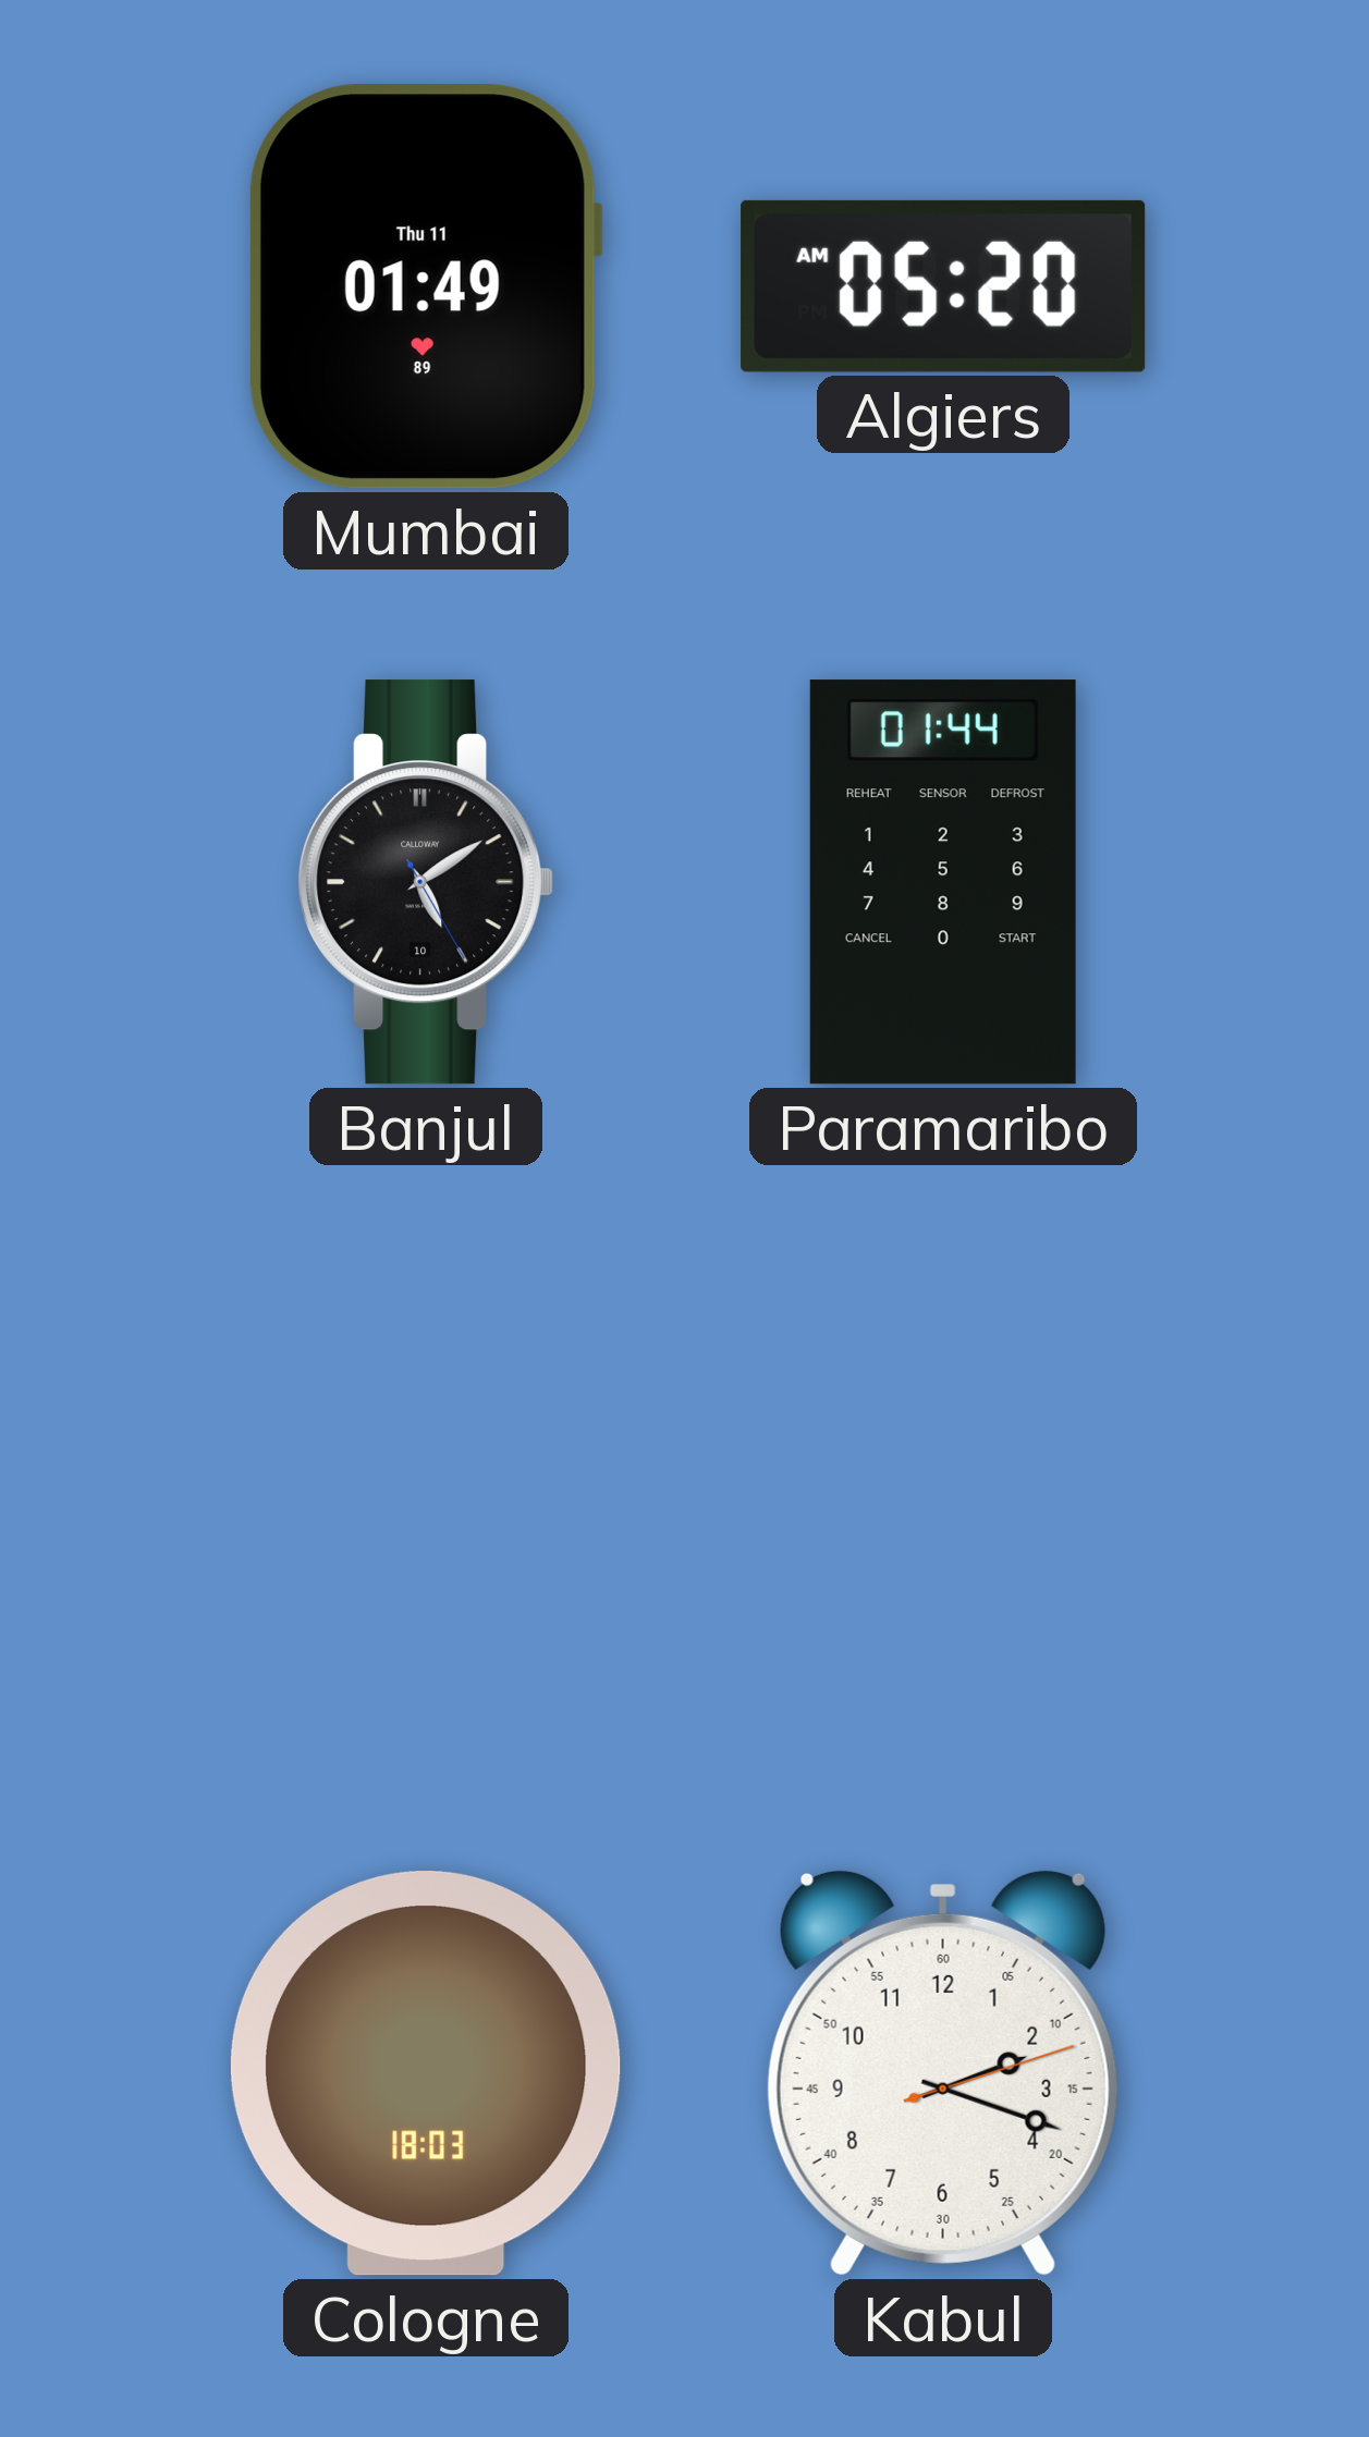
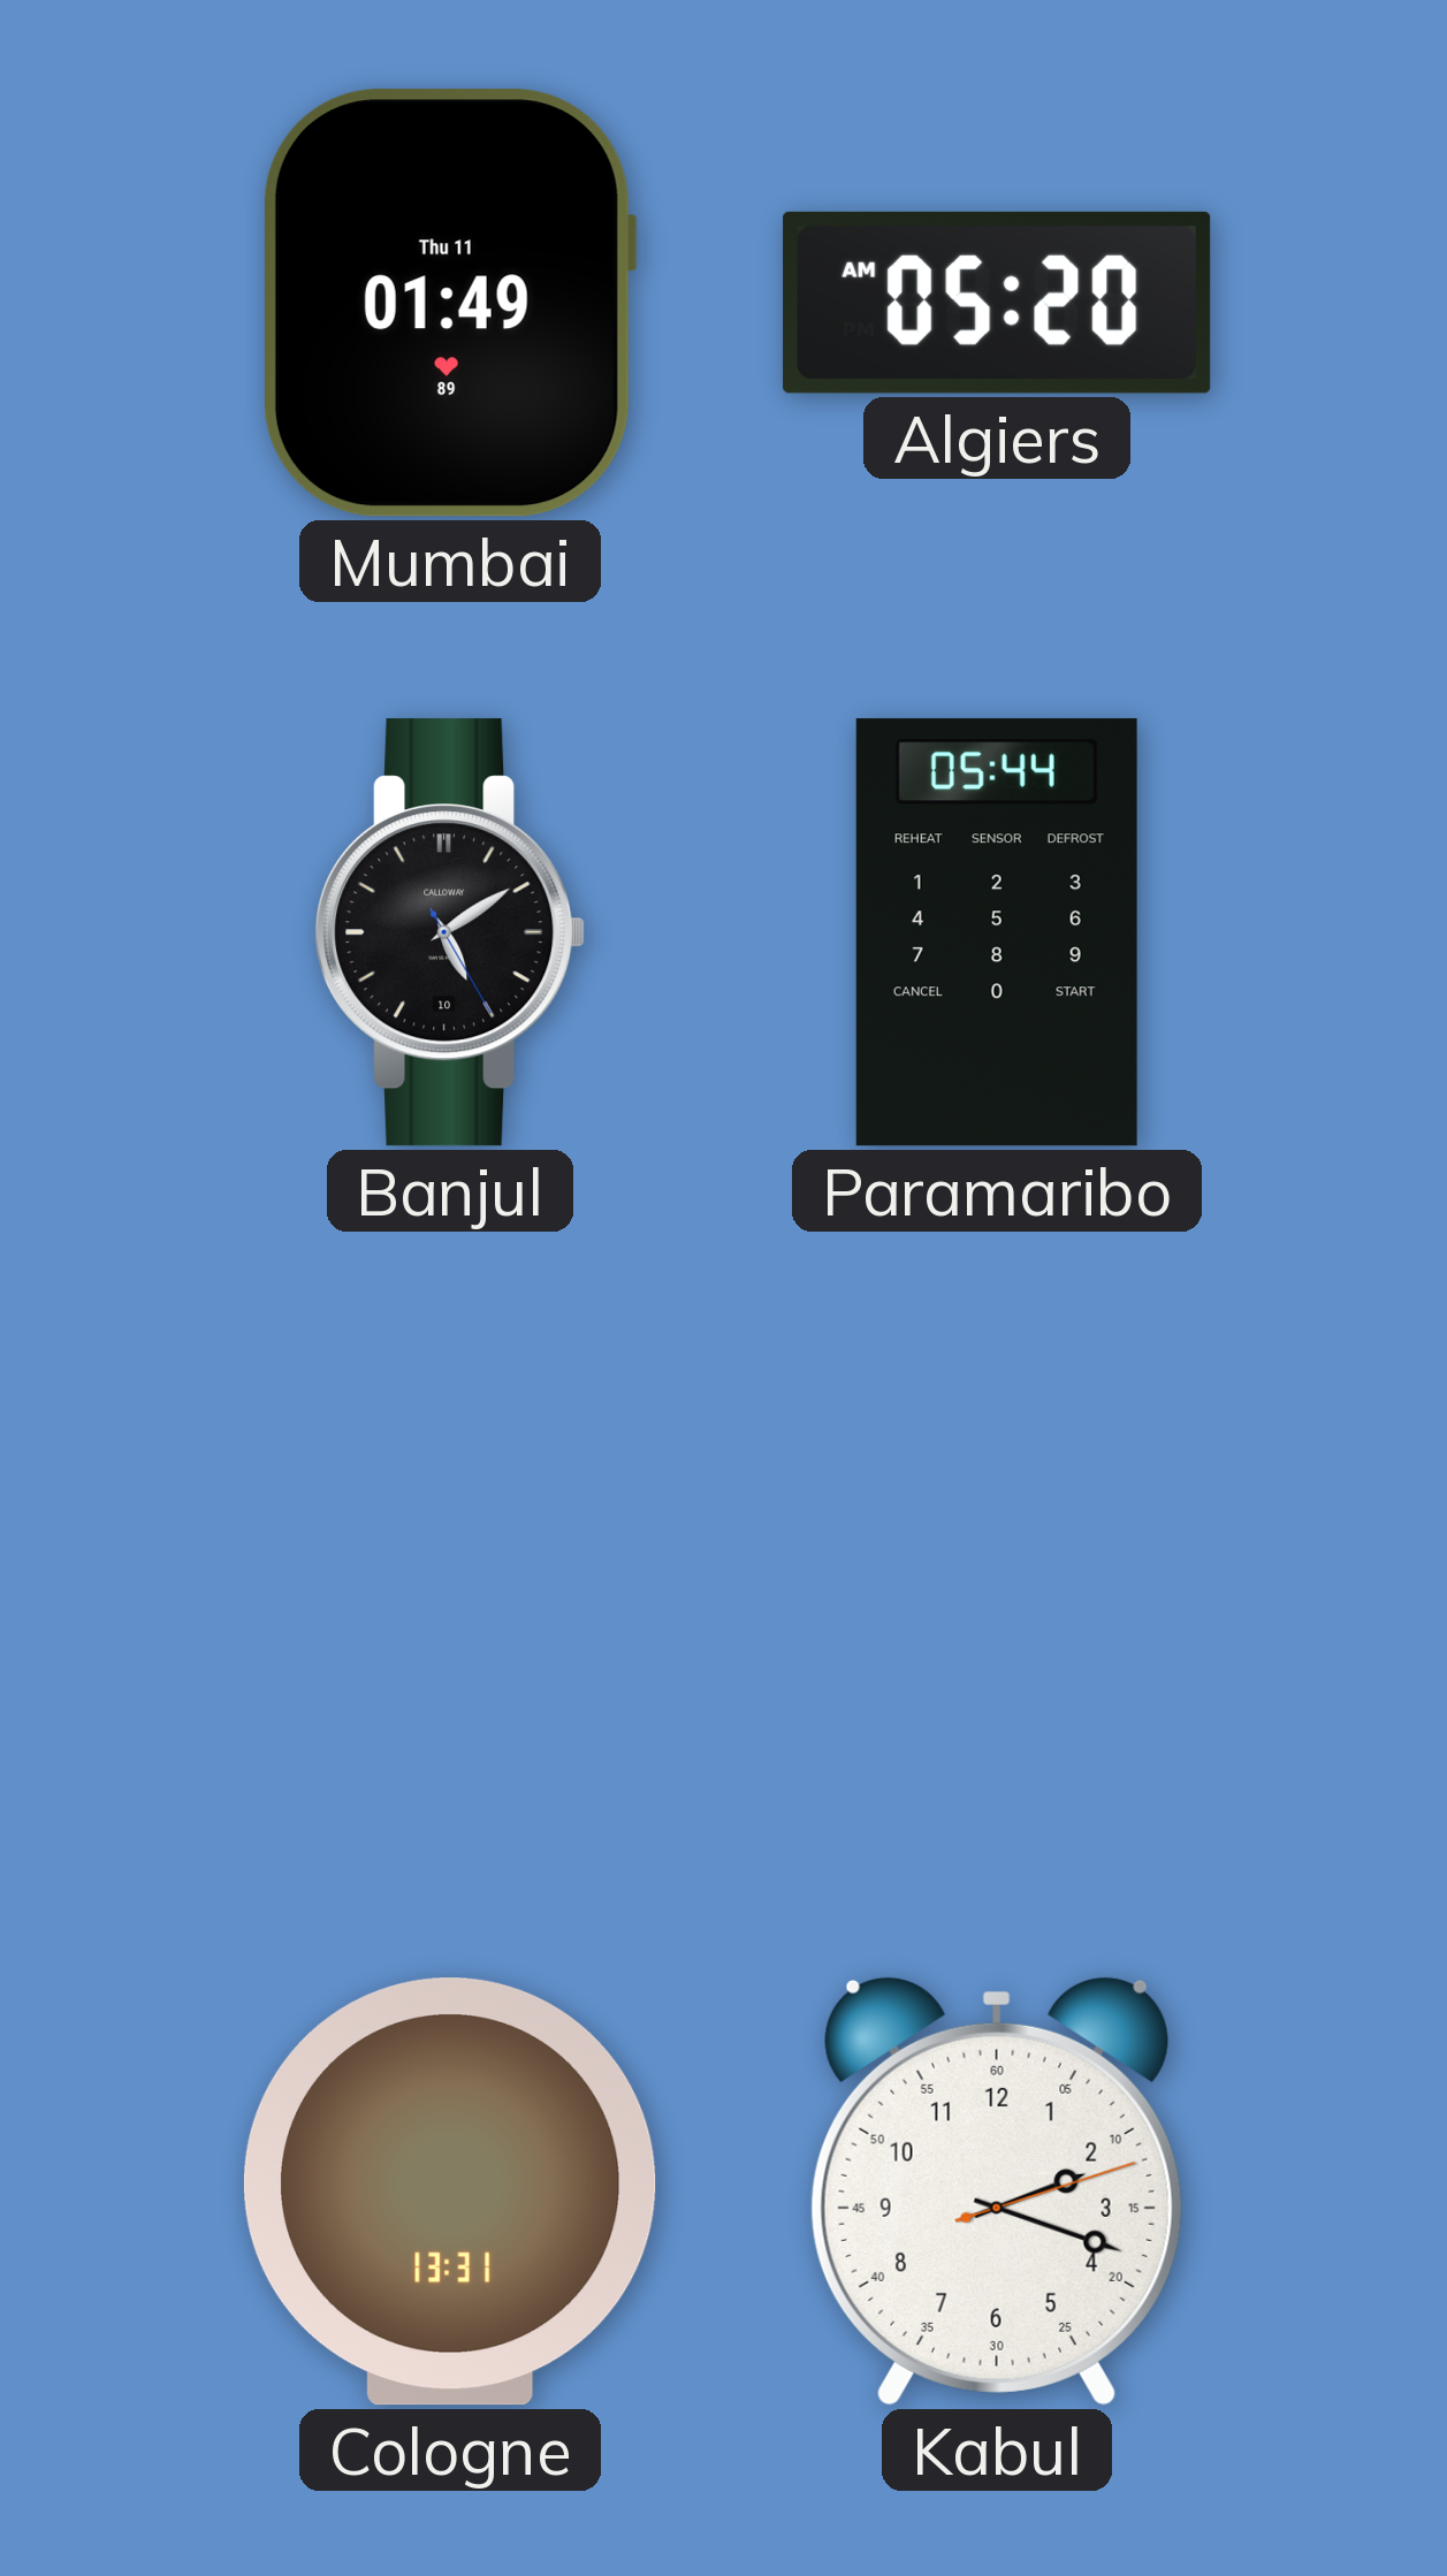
Paramaribo: 01:44 -> 05:44 (997, 932)
Cologne: 18:03 -> 13:31 (450, 2193)
